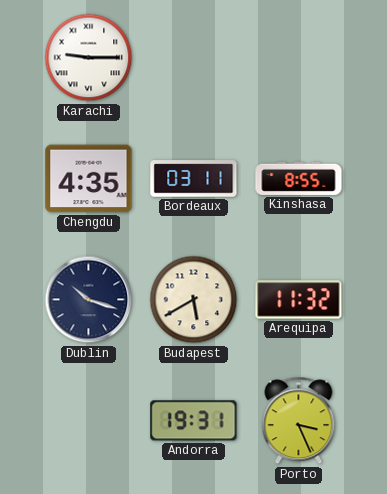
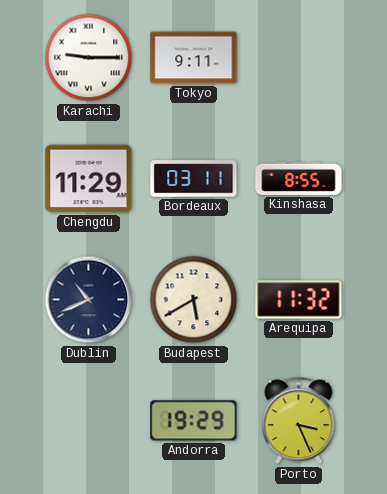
Tokyo: none -> 9:11 (194, 58)
Chengdu: 4:35 -> 11:29 (89, 179)
Dublin: 10:18 -> 10:41 (89, 300)
Andorra: 19:31 -> 19:29 (194, 421)
